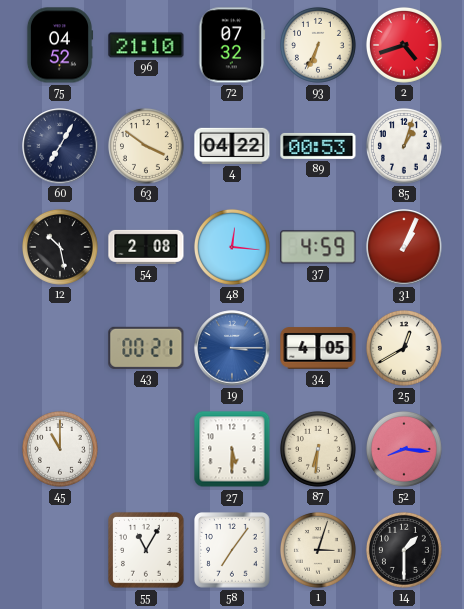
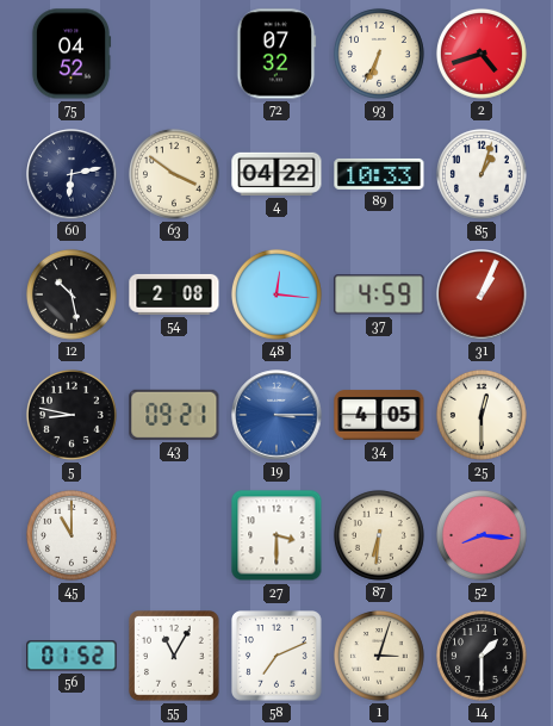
96: 21:10 -> none (146, 45)
60: 7:05 -> 6:13 (72, 174)
89: 00:53 -> 10:33 (379, 174)
5: none -> 8:47 (72, 415)
43: 00:21 -> 09:21 (174, 415)
25: 12:40 -> 12:30 (481, 415)
27: 5:30 -> 3:30 (276, 535)
56: none -> 01:52 (72, 656)
58: 7:06 -> 7:11 (278, 657)
